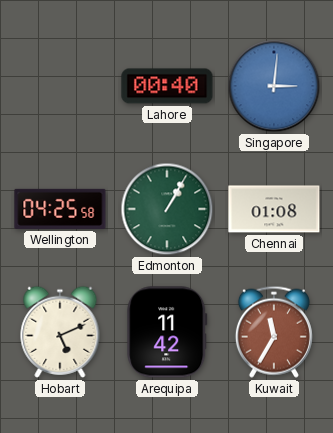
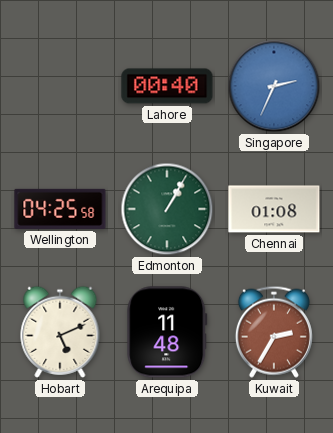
Singapore: 3:01 -> 2:34 (274, 86)
Arequipa: 11:42 -> 11:48 (167, 332)
Kuwait: 11:35 -> 2:35 (274, 332)
